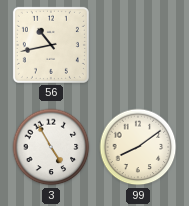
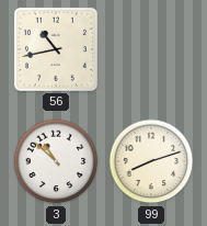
3: 4:55 -> 10:52 (56, 161)
99: 8:09 -> 8:12 (151, 161)
